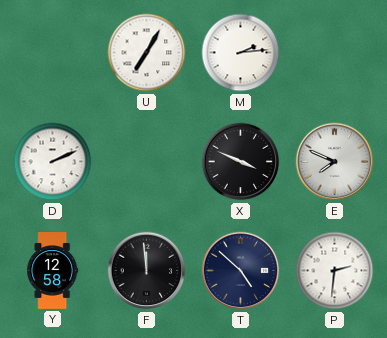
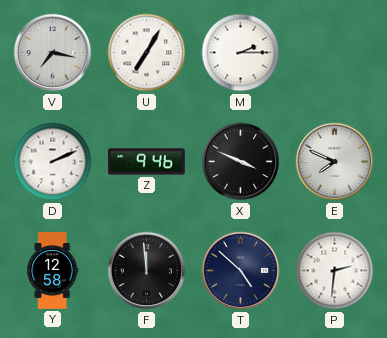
V: none -> 7:17 (53, 53)
M: 2:14 -> 2:15 (241, 53)
Z: none -> 9:46 (147, 162)
